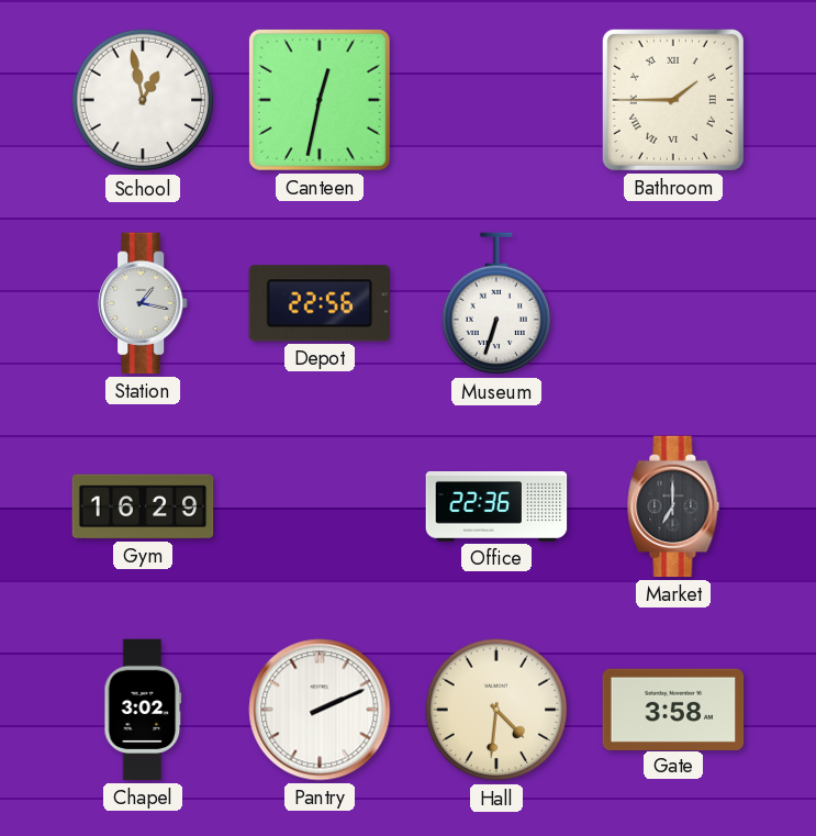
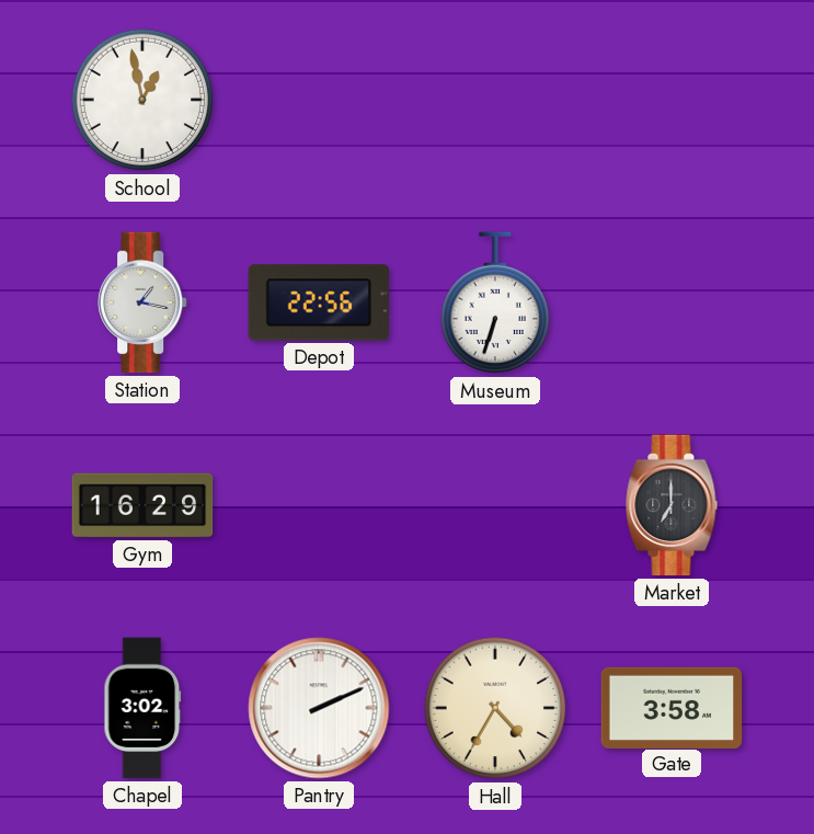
Canteen: 12:32 -> none (320, 100)
Bathroom: 1:45 -> none (673, 100)
Office: 22:36 -> none (496, 506)
Hall: 4:31 -> 4:35 (495, 708)
